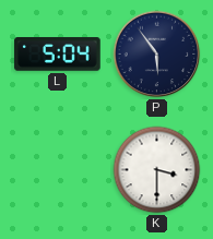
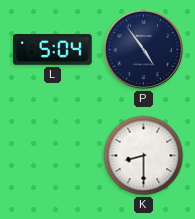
P: 5:54 -> 4:54 (144, 50)
K: 3:30 -> 8:30 (144, 156)
